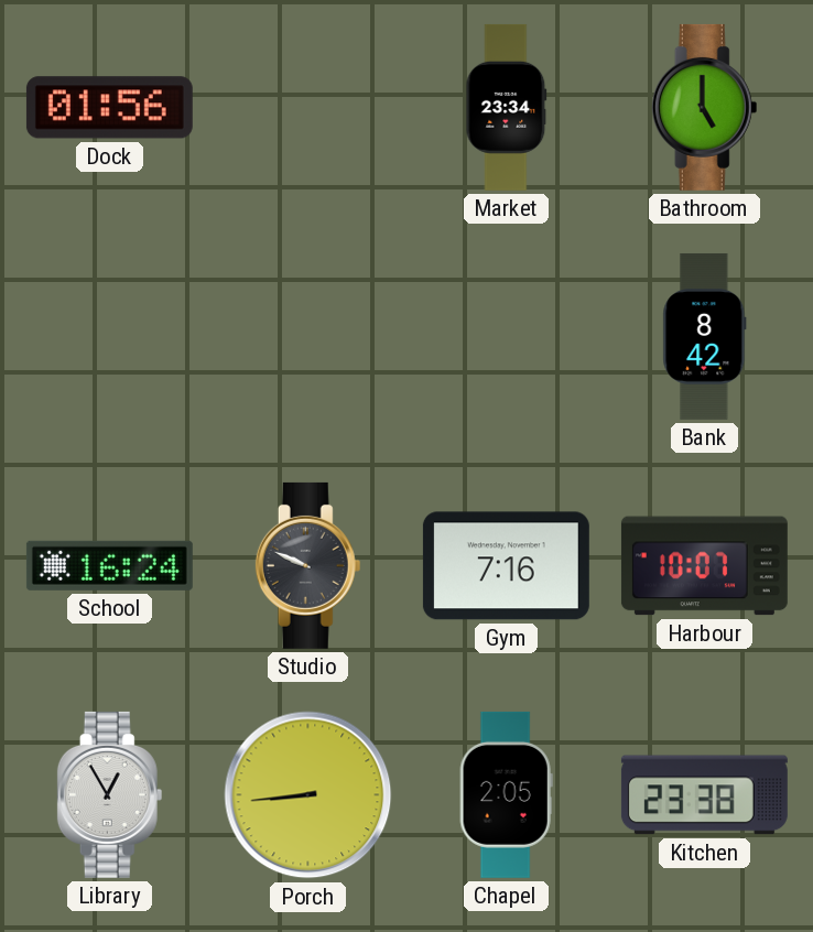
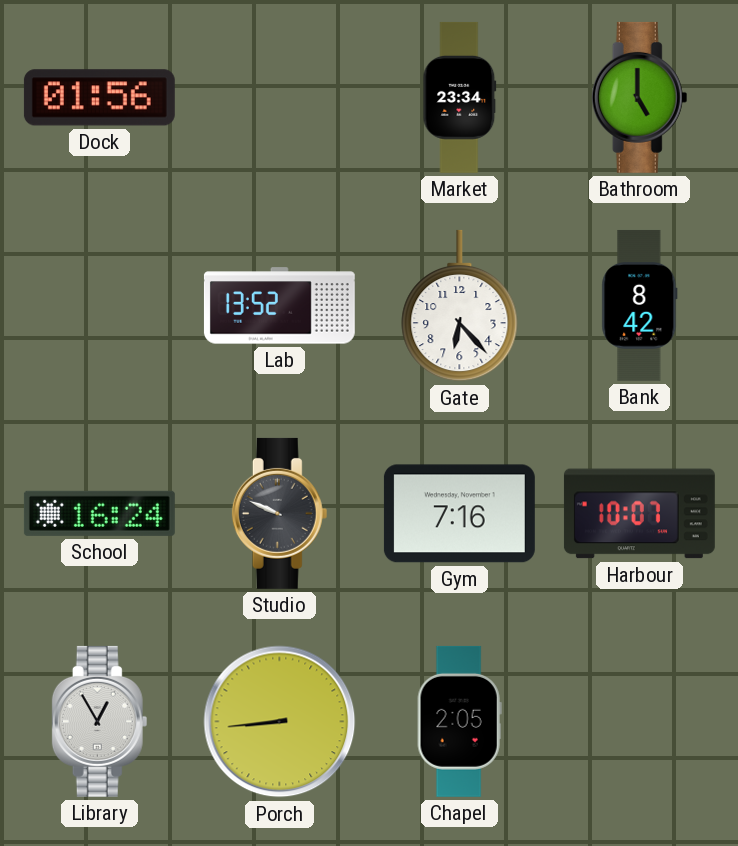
Lab: none -> 13:52 (279, 306)
Gate: none -> 6:23 (460, 306)
Kitchen: 23:38 -> none (704, 795)
